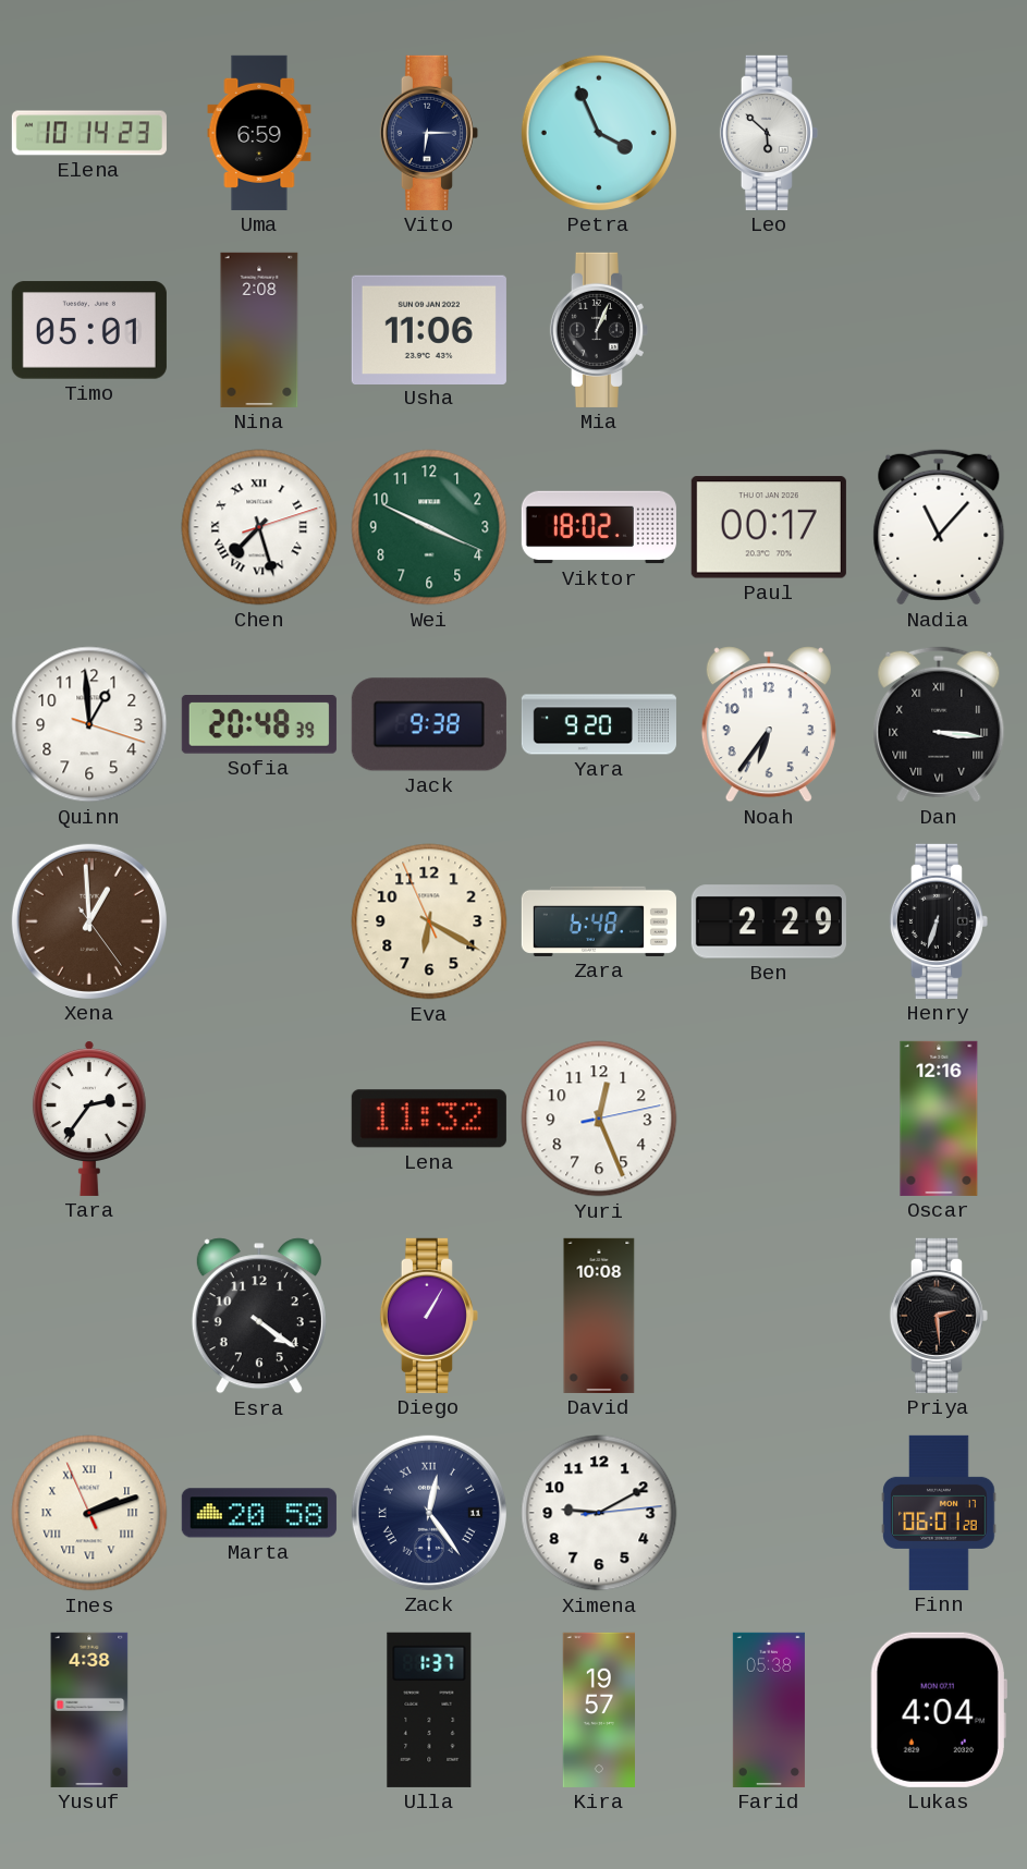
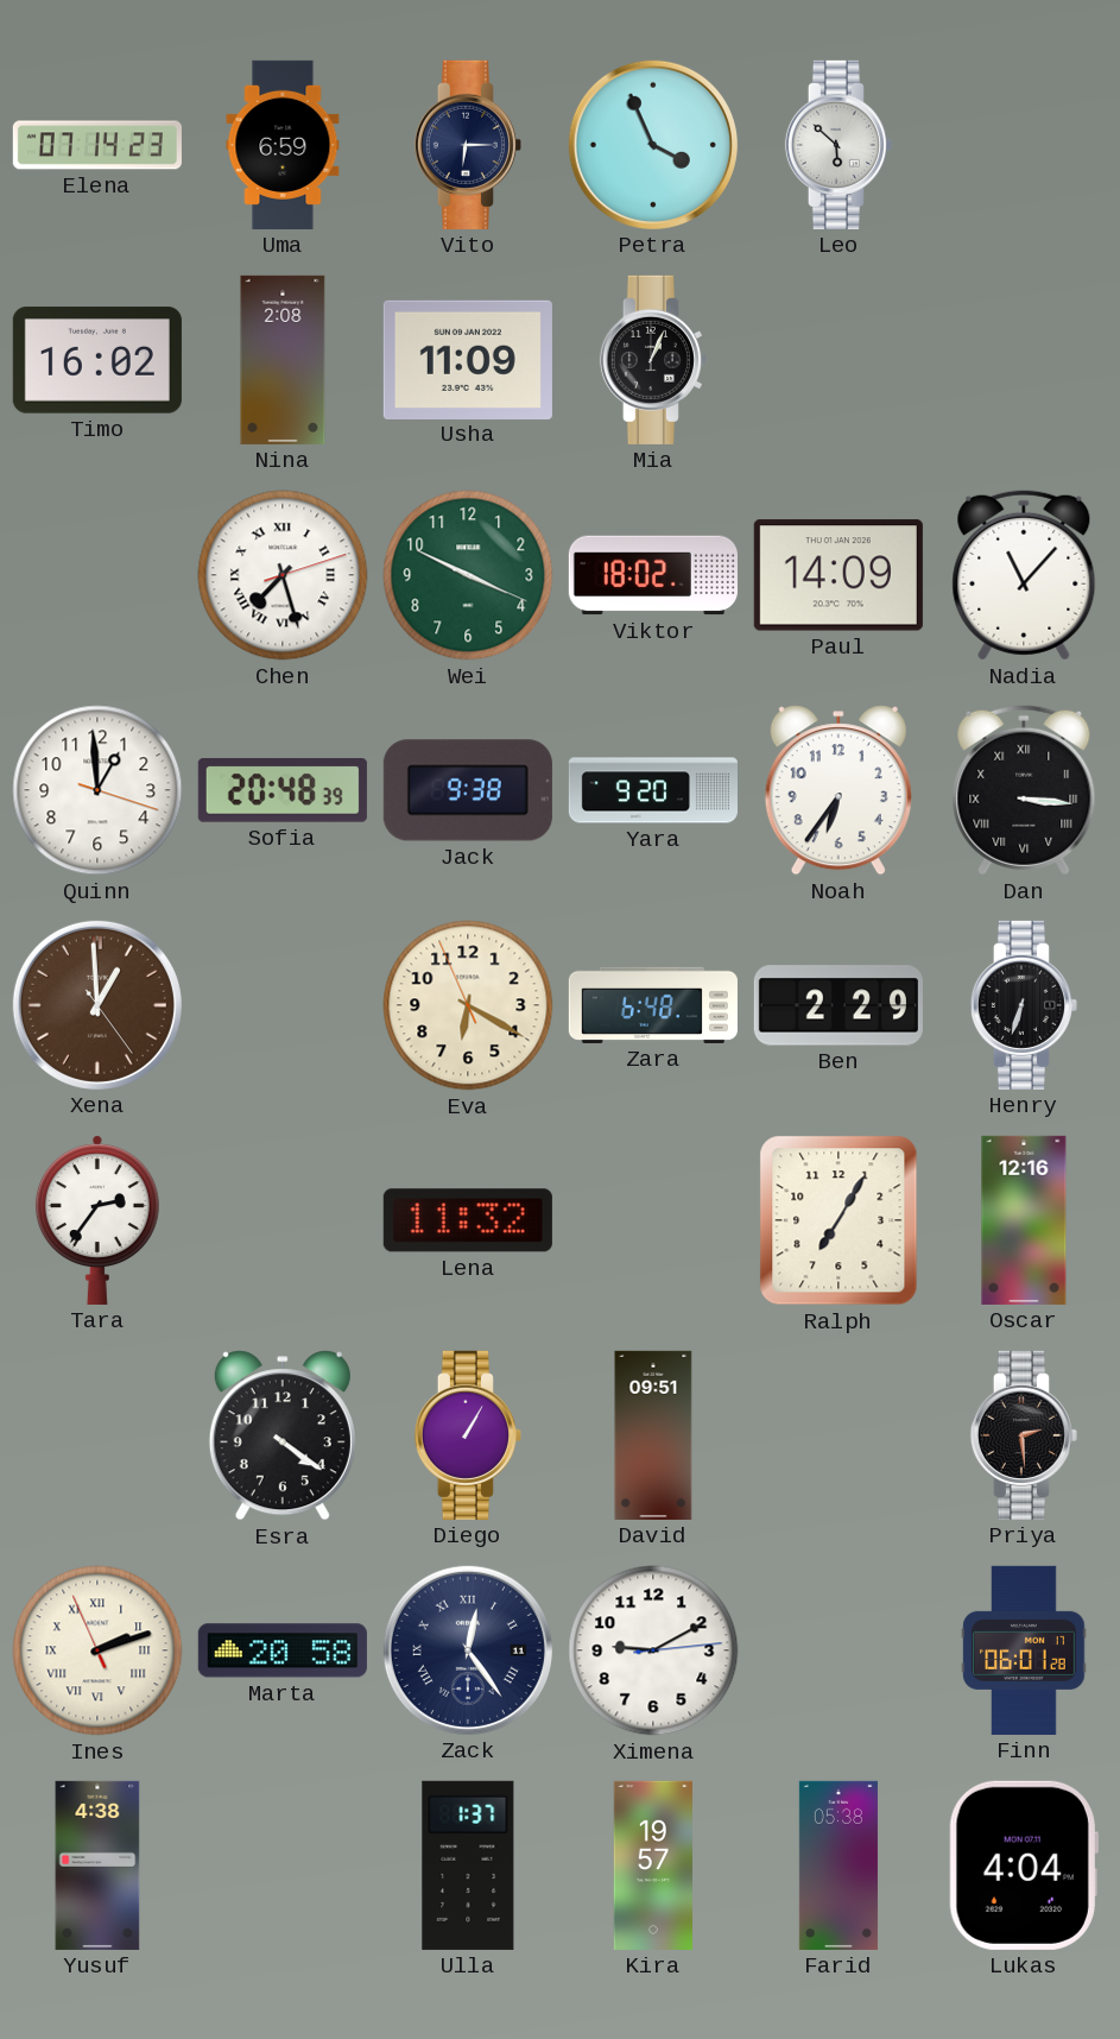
Elena: 10:14 -> 07:14 (97, 145)
Timo: 05:01 -> 16:02 (97, 360)
Usha: 11:06 -> 11:09 (468, 359)
Paul: 00:17 -> 14:09 (839, 575)
Yuri: 12:26 -> none (599, 1119)
Ralph: none -> 7:05 (839, 1220)
David: 10:08 -> 09:51 (653, 1435)
